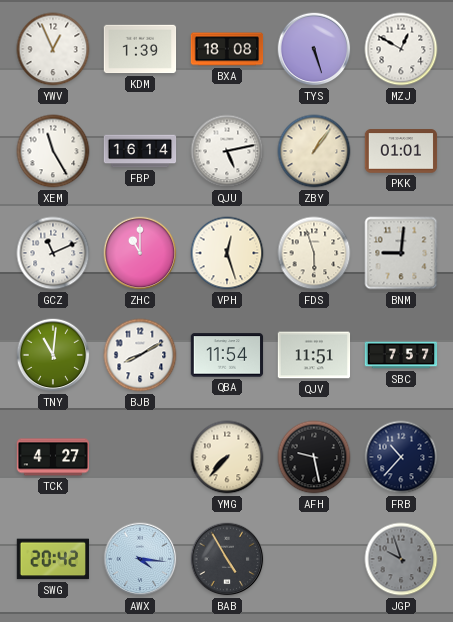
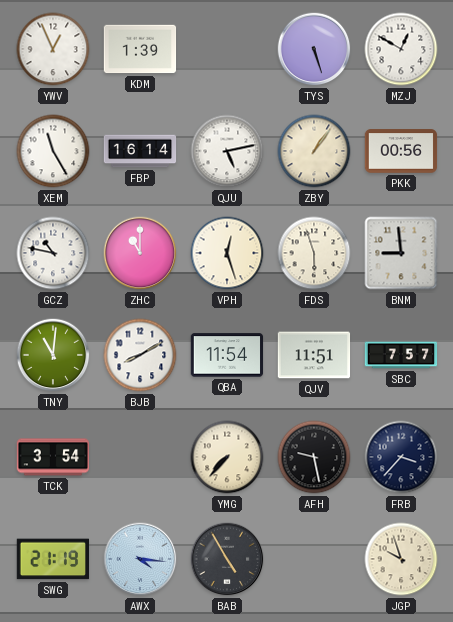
BXA: 18:08 -> none (227, 49)
PKK: 01:01 -> 00:56 (401, 151)
GCZ: 11:11 -> 10:47 (53, 253)
BNM: 9:01 -> 8:59 (401, 253)
TCK: 4:27 -> 3:54 (53, 457)
FRB: 10:37 -> 3:37 (401, 457)
SWG: 20:42 -> 21:19 (52, 559)
JGP dial: grey -> cream (401, 559)
